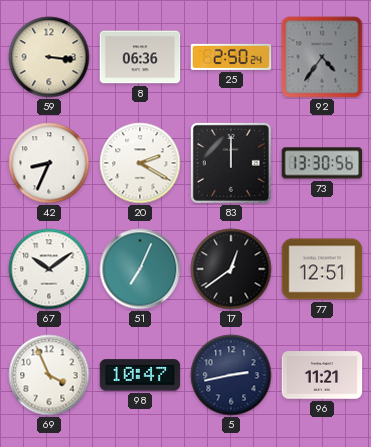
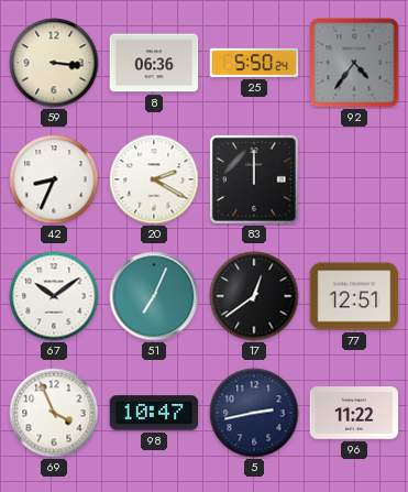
25: 2:50 -> 5:50 (254, 63)
73: 13:30 -> none (322, 163)
96: 11:21 -> 11:22 (354, 413)
